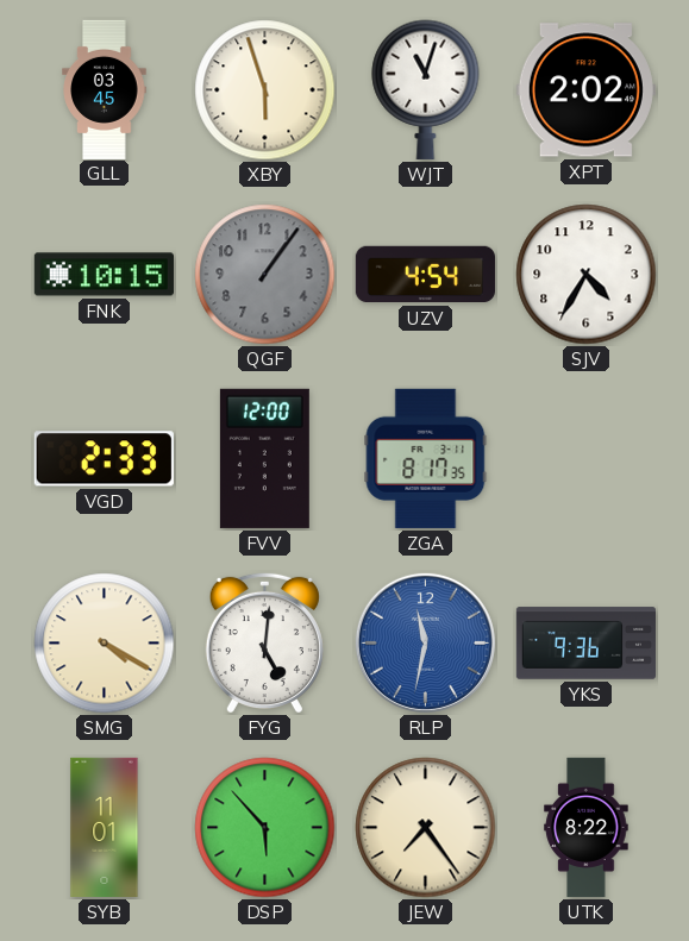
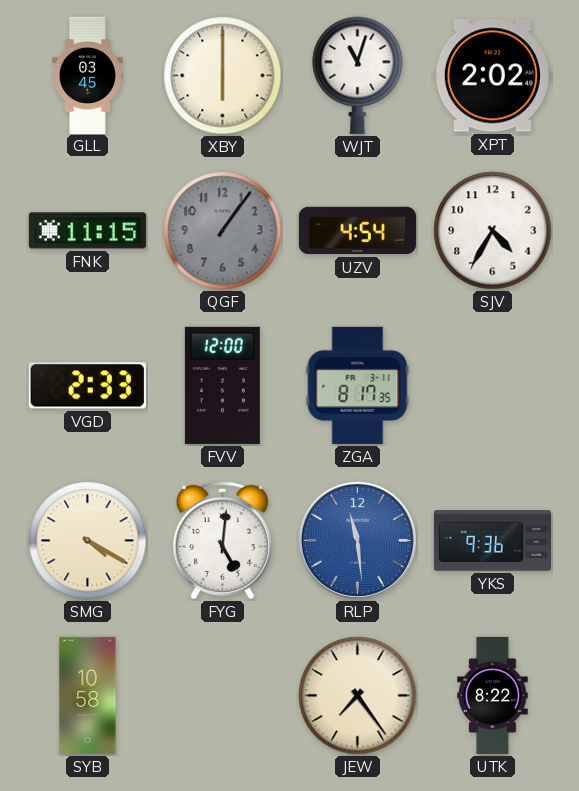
XBY: 5:57 -> 6:00 (223, 76)
FNK: 10:15 -> 11:15 (87, 231)
RLP: 11:32 -> 11:29 (357, 540)
SYB: 11:01 -> 10:58 (88, 695)
DSP: 5:53 -> none (265, 828)
